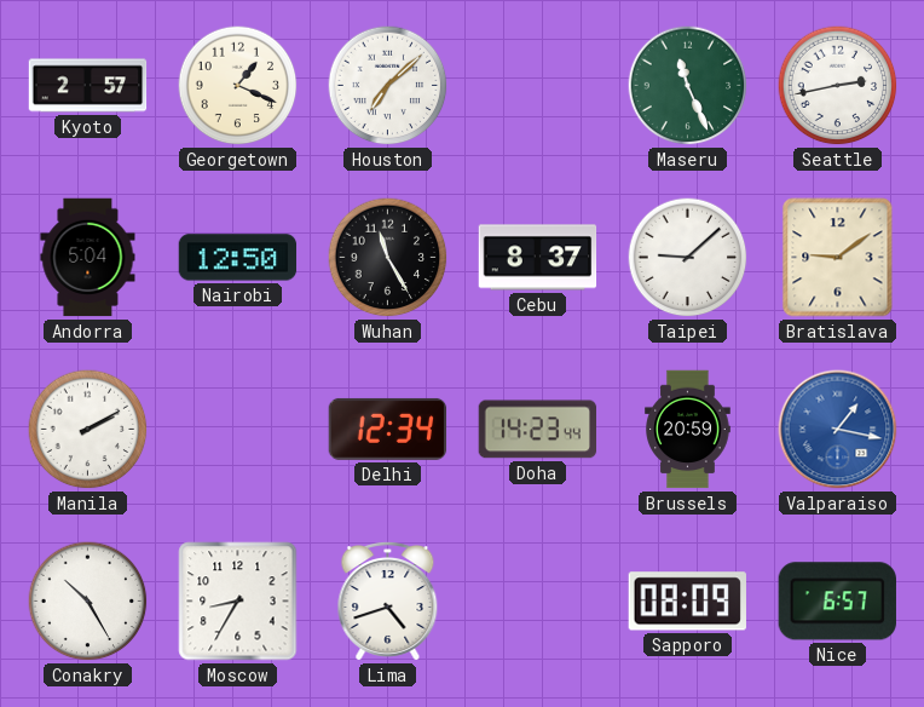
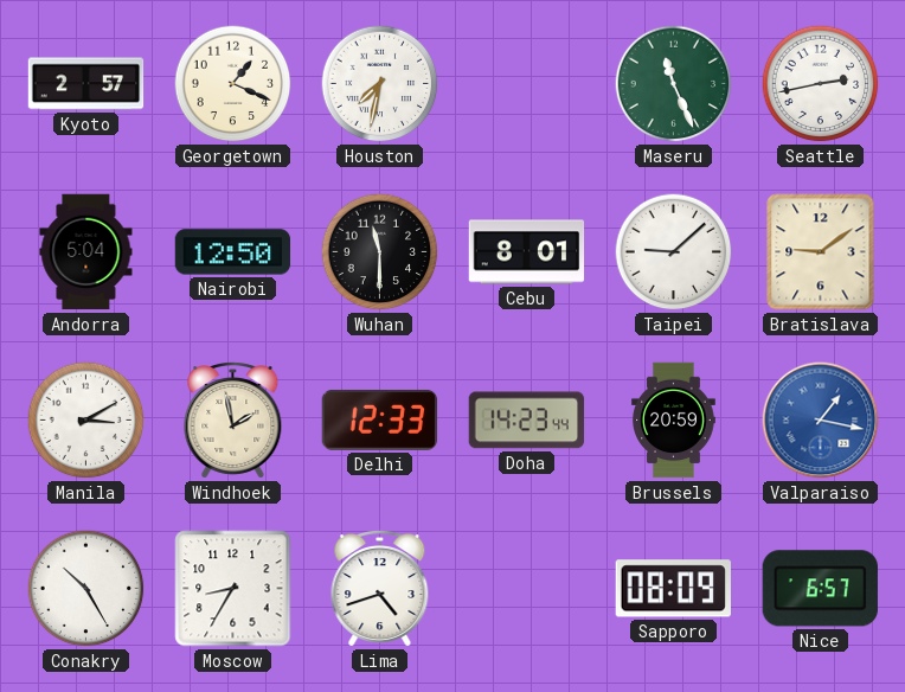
Houston: 7:08 -> 7:32 (380, 84)
Wuhan: 11:25 -> 11:30 (380, 252)
Cebu: 8:37 -> 8:01 (527, 252)
Manila: 2:10 -> 3:10 (86, 421)
Windhoek: none -> 1:58 (233, 421)
Delhi: 12:34 -> 12:33 (380, 419)
